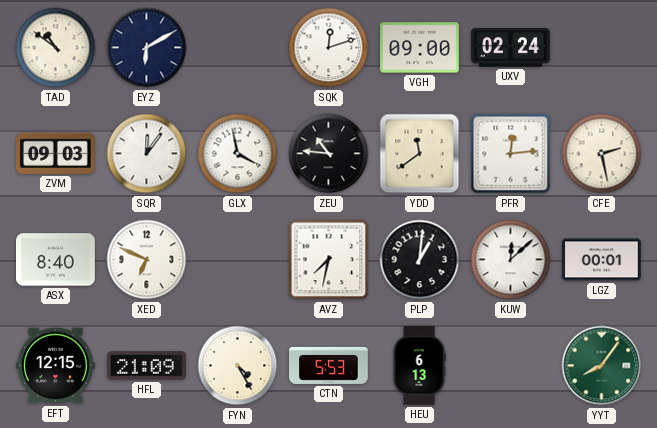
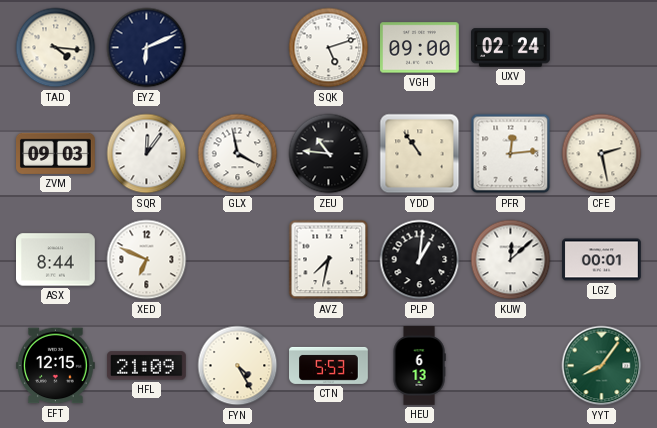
TAD: 10:51 -> 4:16 (56, 48)
EYZ: 6:10 -> 6:11 (147, 48)
SQK: 12:12 -> 5:12 (329, 48)
YDD: 11:39 -> 10:54 (420, 154)
ASX: 8:40 -> 8:44 (56, 260)
